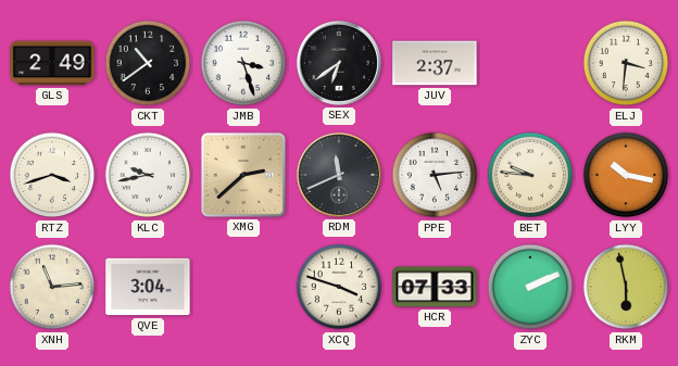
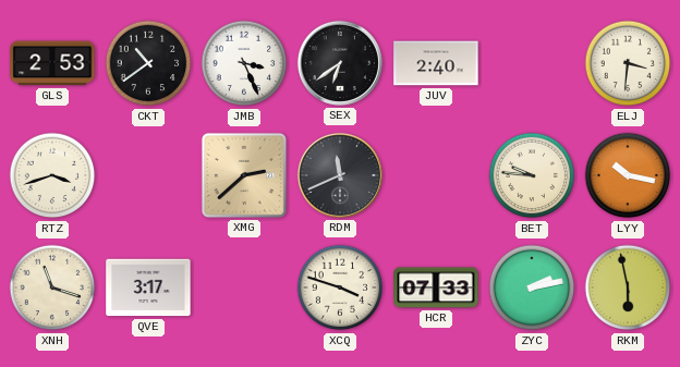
GLS: 2:49 -> 2:53 (52, 63)
JMB: 3:27 -> 3:26 (244, 63)
JUV: 2:37 -> 2:40 (436, 63)
KLC: 9:43 -> none (148, 175)
PPE: 5:14 -> none (435, 175)
XNH: 11:14 -> 11:18 (52, 288)
QVE: 3:04 -> 3:17 (148, 288)
ZYC: 2:11 -> 2:13 (532, 288)
